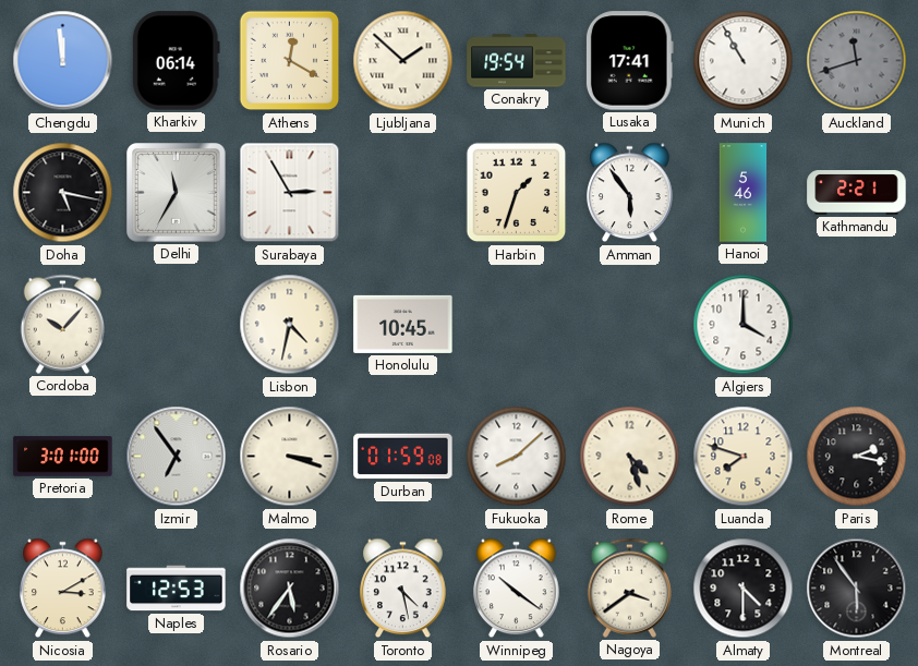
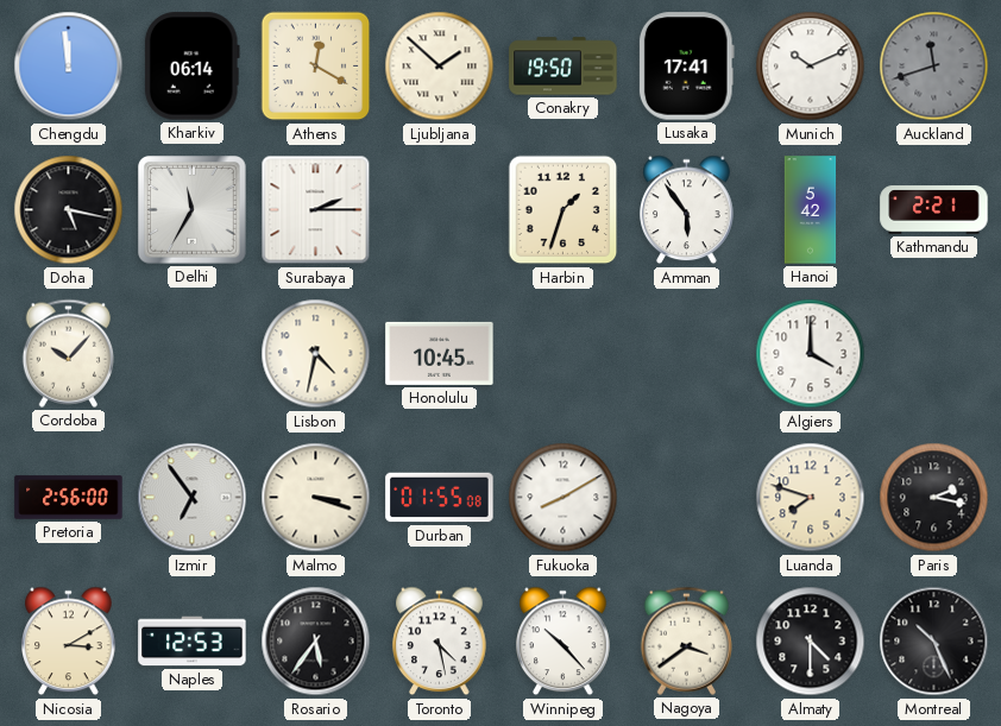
Conakry: 19:54 -> 19:50 (564, 67)
Munich: 10:55 -> 10:11 (811, 67)
Surabaya: 2:55 -> 2:15 (316, 210)
Hanoi: 5:46 -> 5:42 (811, 210)
Pretoria: 3:01 -> 2:56 (69, 498)
Durban: 01:59 -> 01:55 (440, 498)
Fukuoka: 8:08 -> 8:10 (564, 498)
Rome: 4:27 -> none (630, 457)
Winnipeg: 10:21 -> 10:23 (564, 642)
Montreal: 5:54 -> 10:26 (934, 642)
